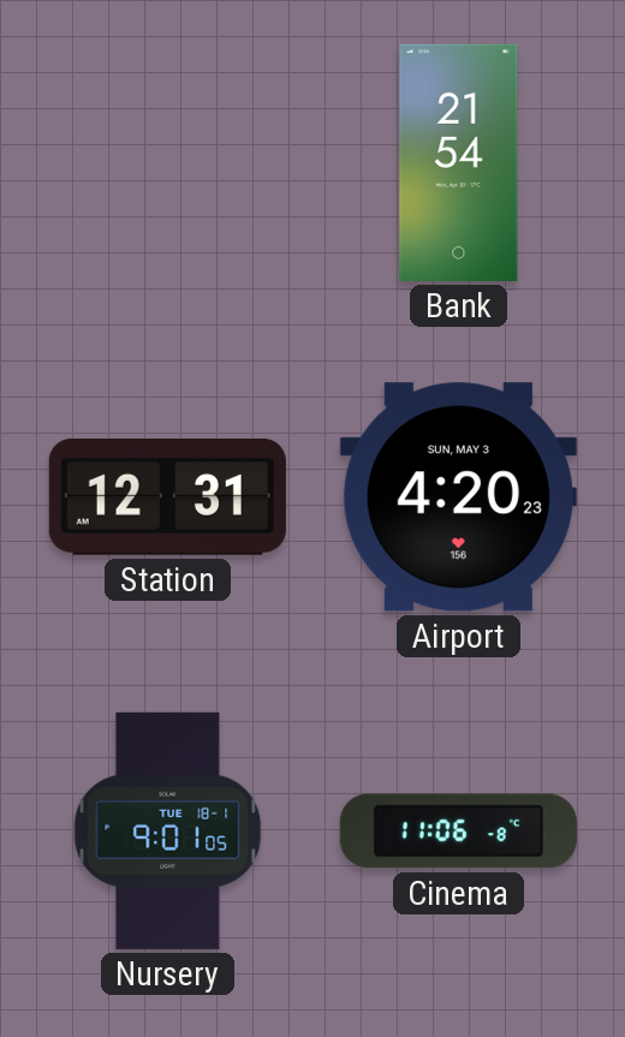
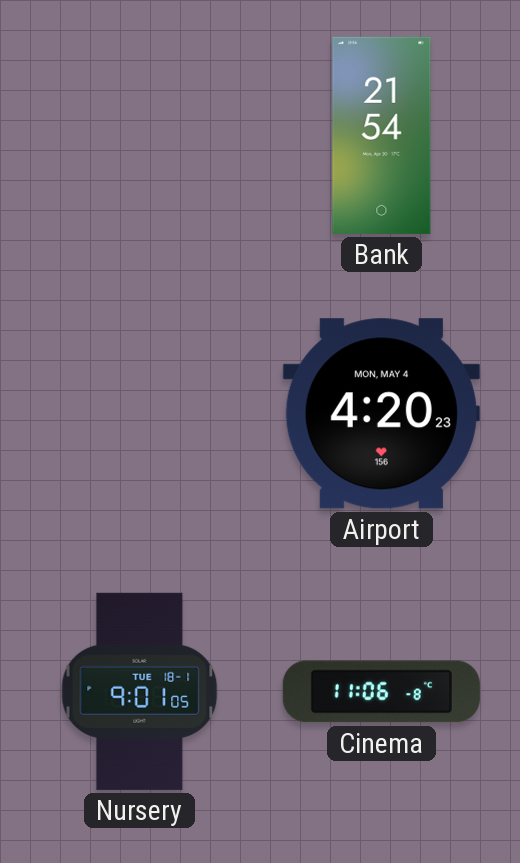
Station: 12:31 -> none (167, 497)
Airport date: SUN, MAY 3 -> MON, MAY 4 (381, 414)
